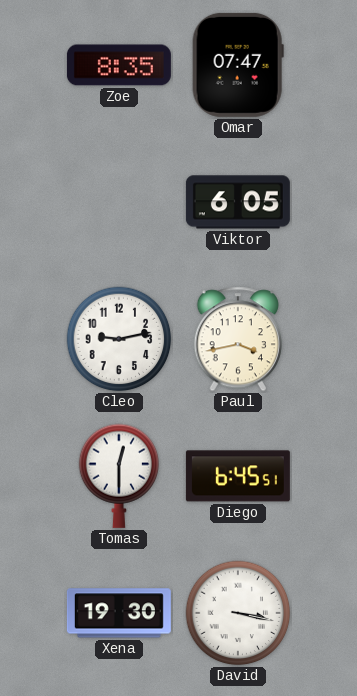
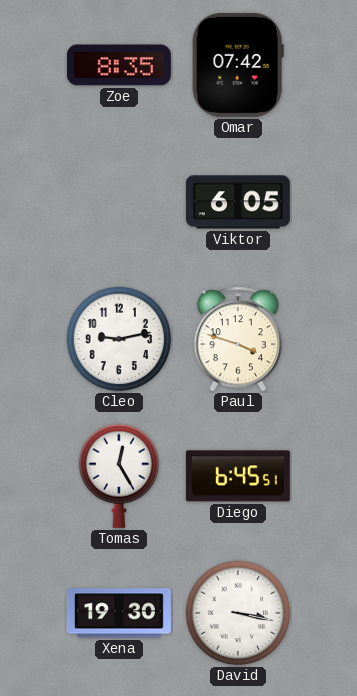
Omar: 07:47 -> 07:42 (238, 65)
Paul: 3:43 -> 3:48 (237, 339)
Tomas: 12:30 -> 12:25 (119, 476)
